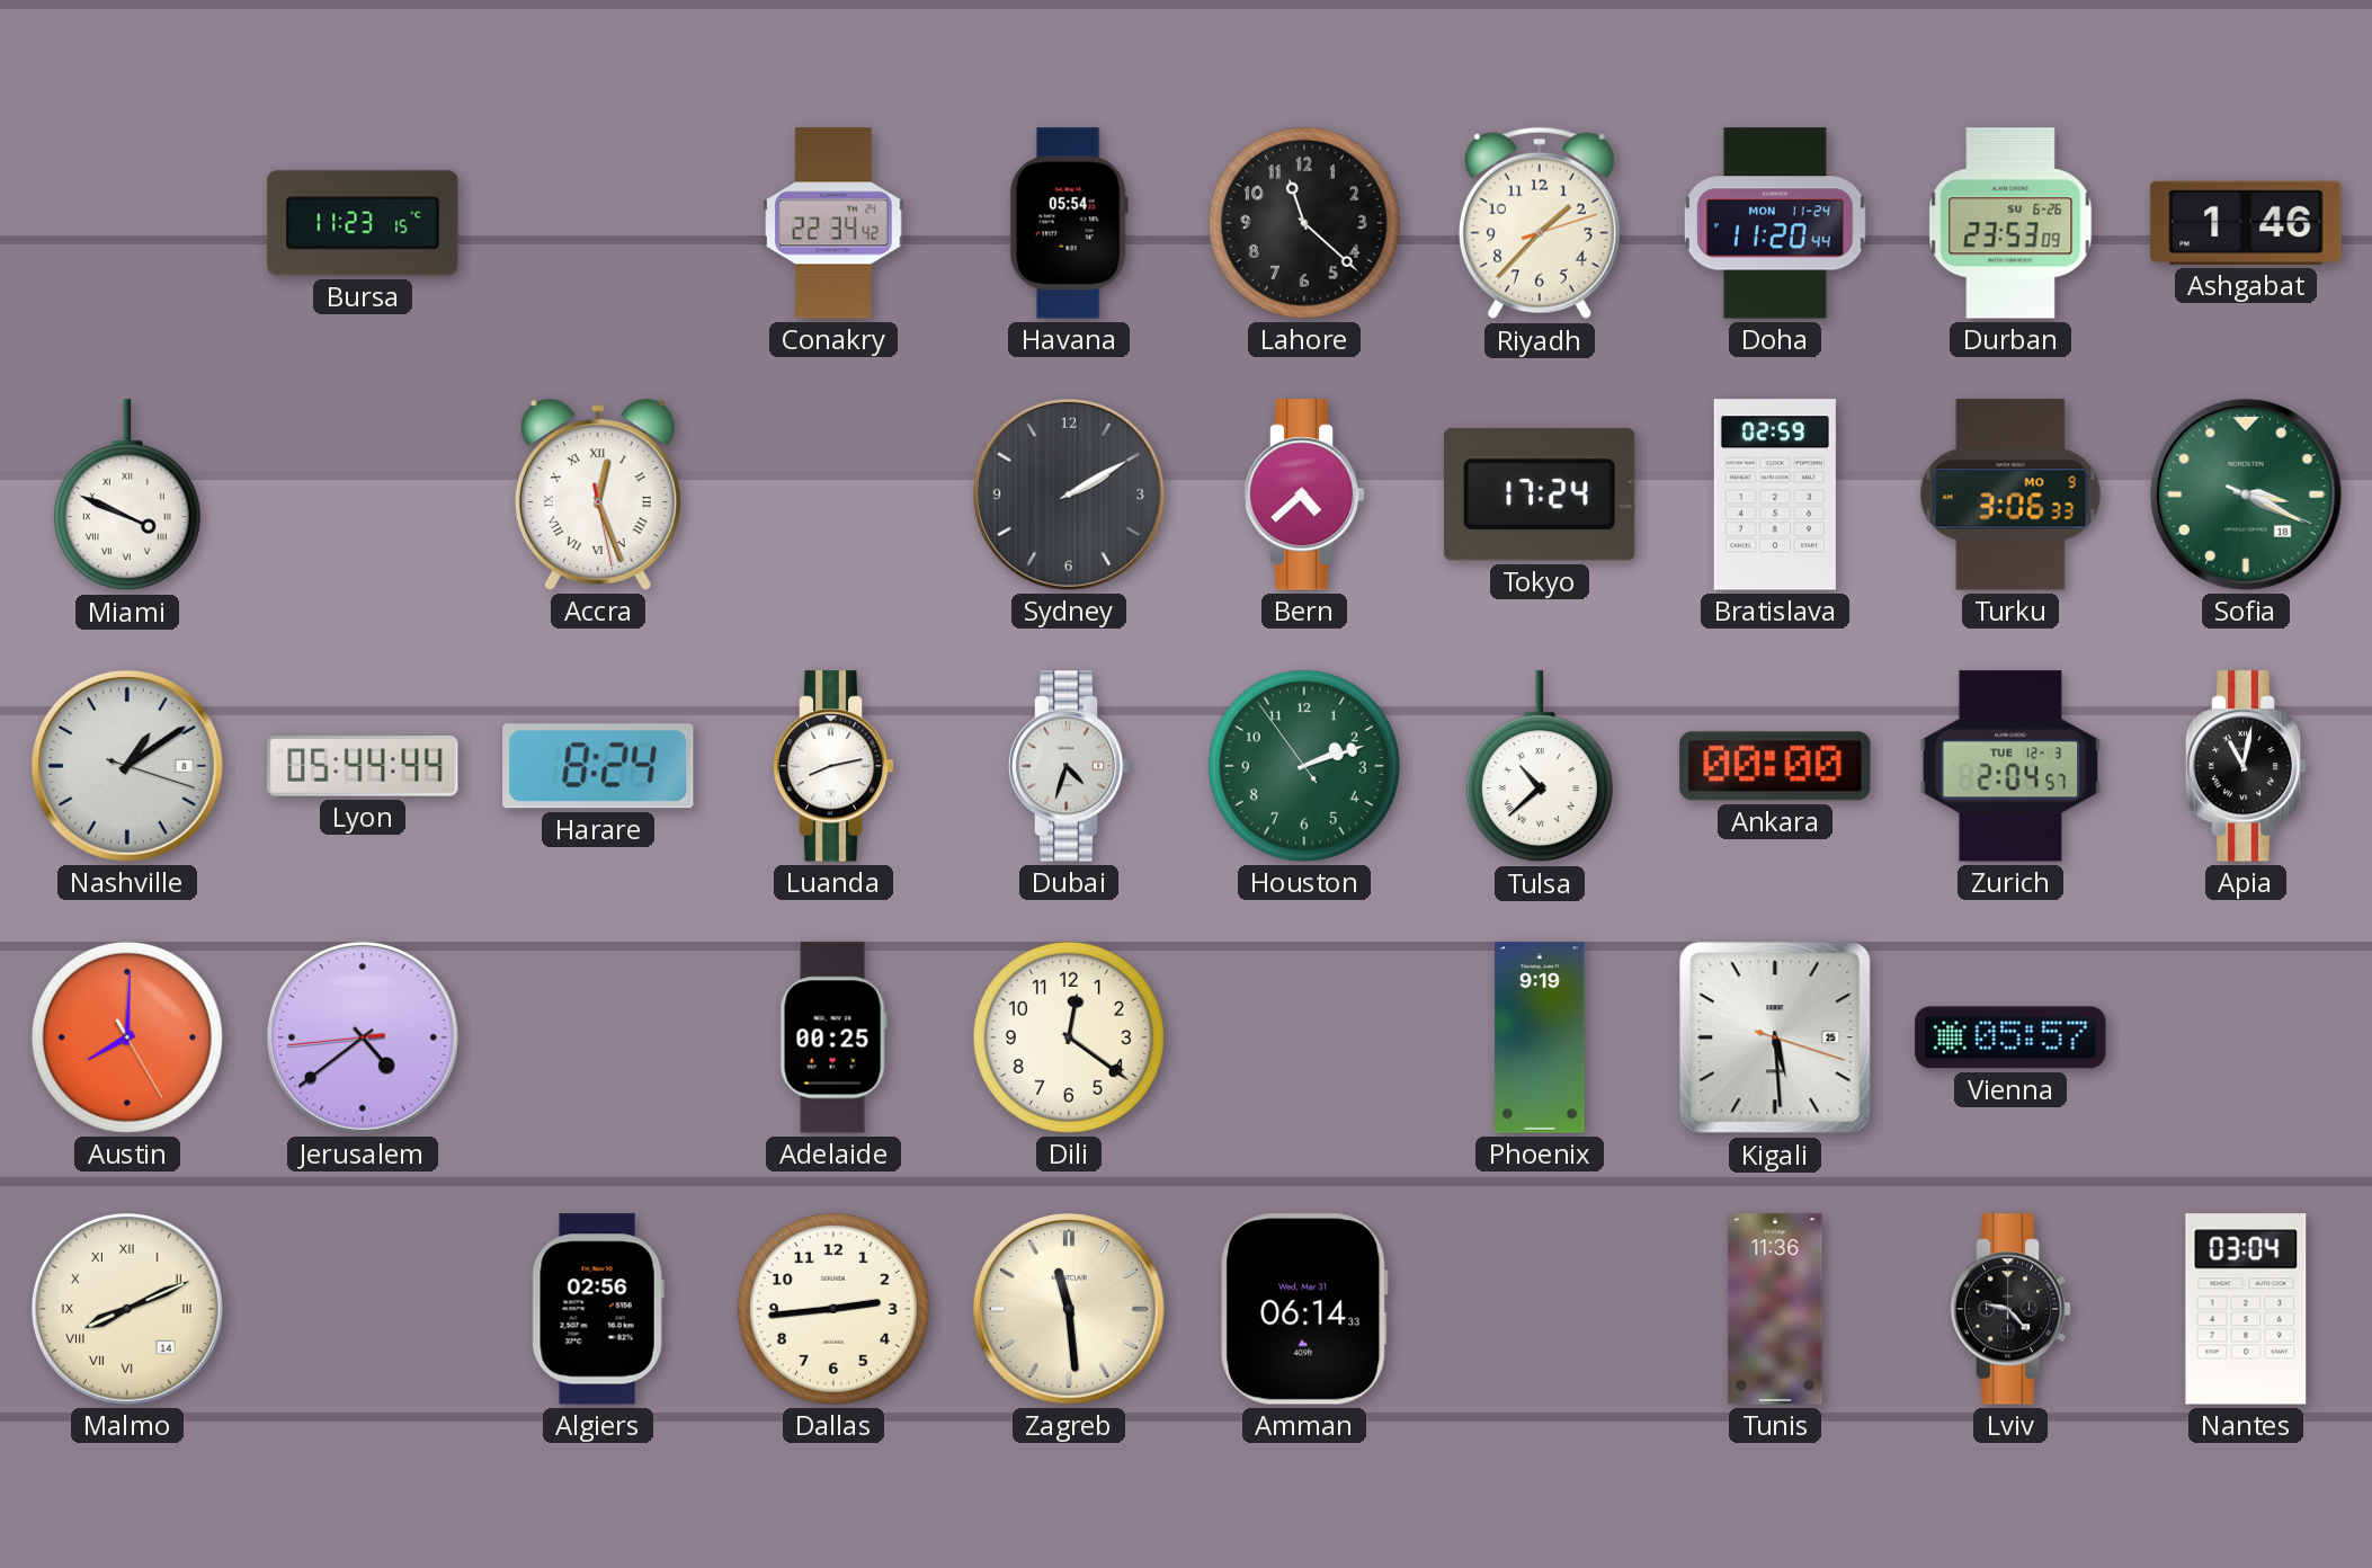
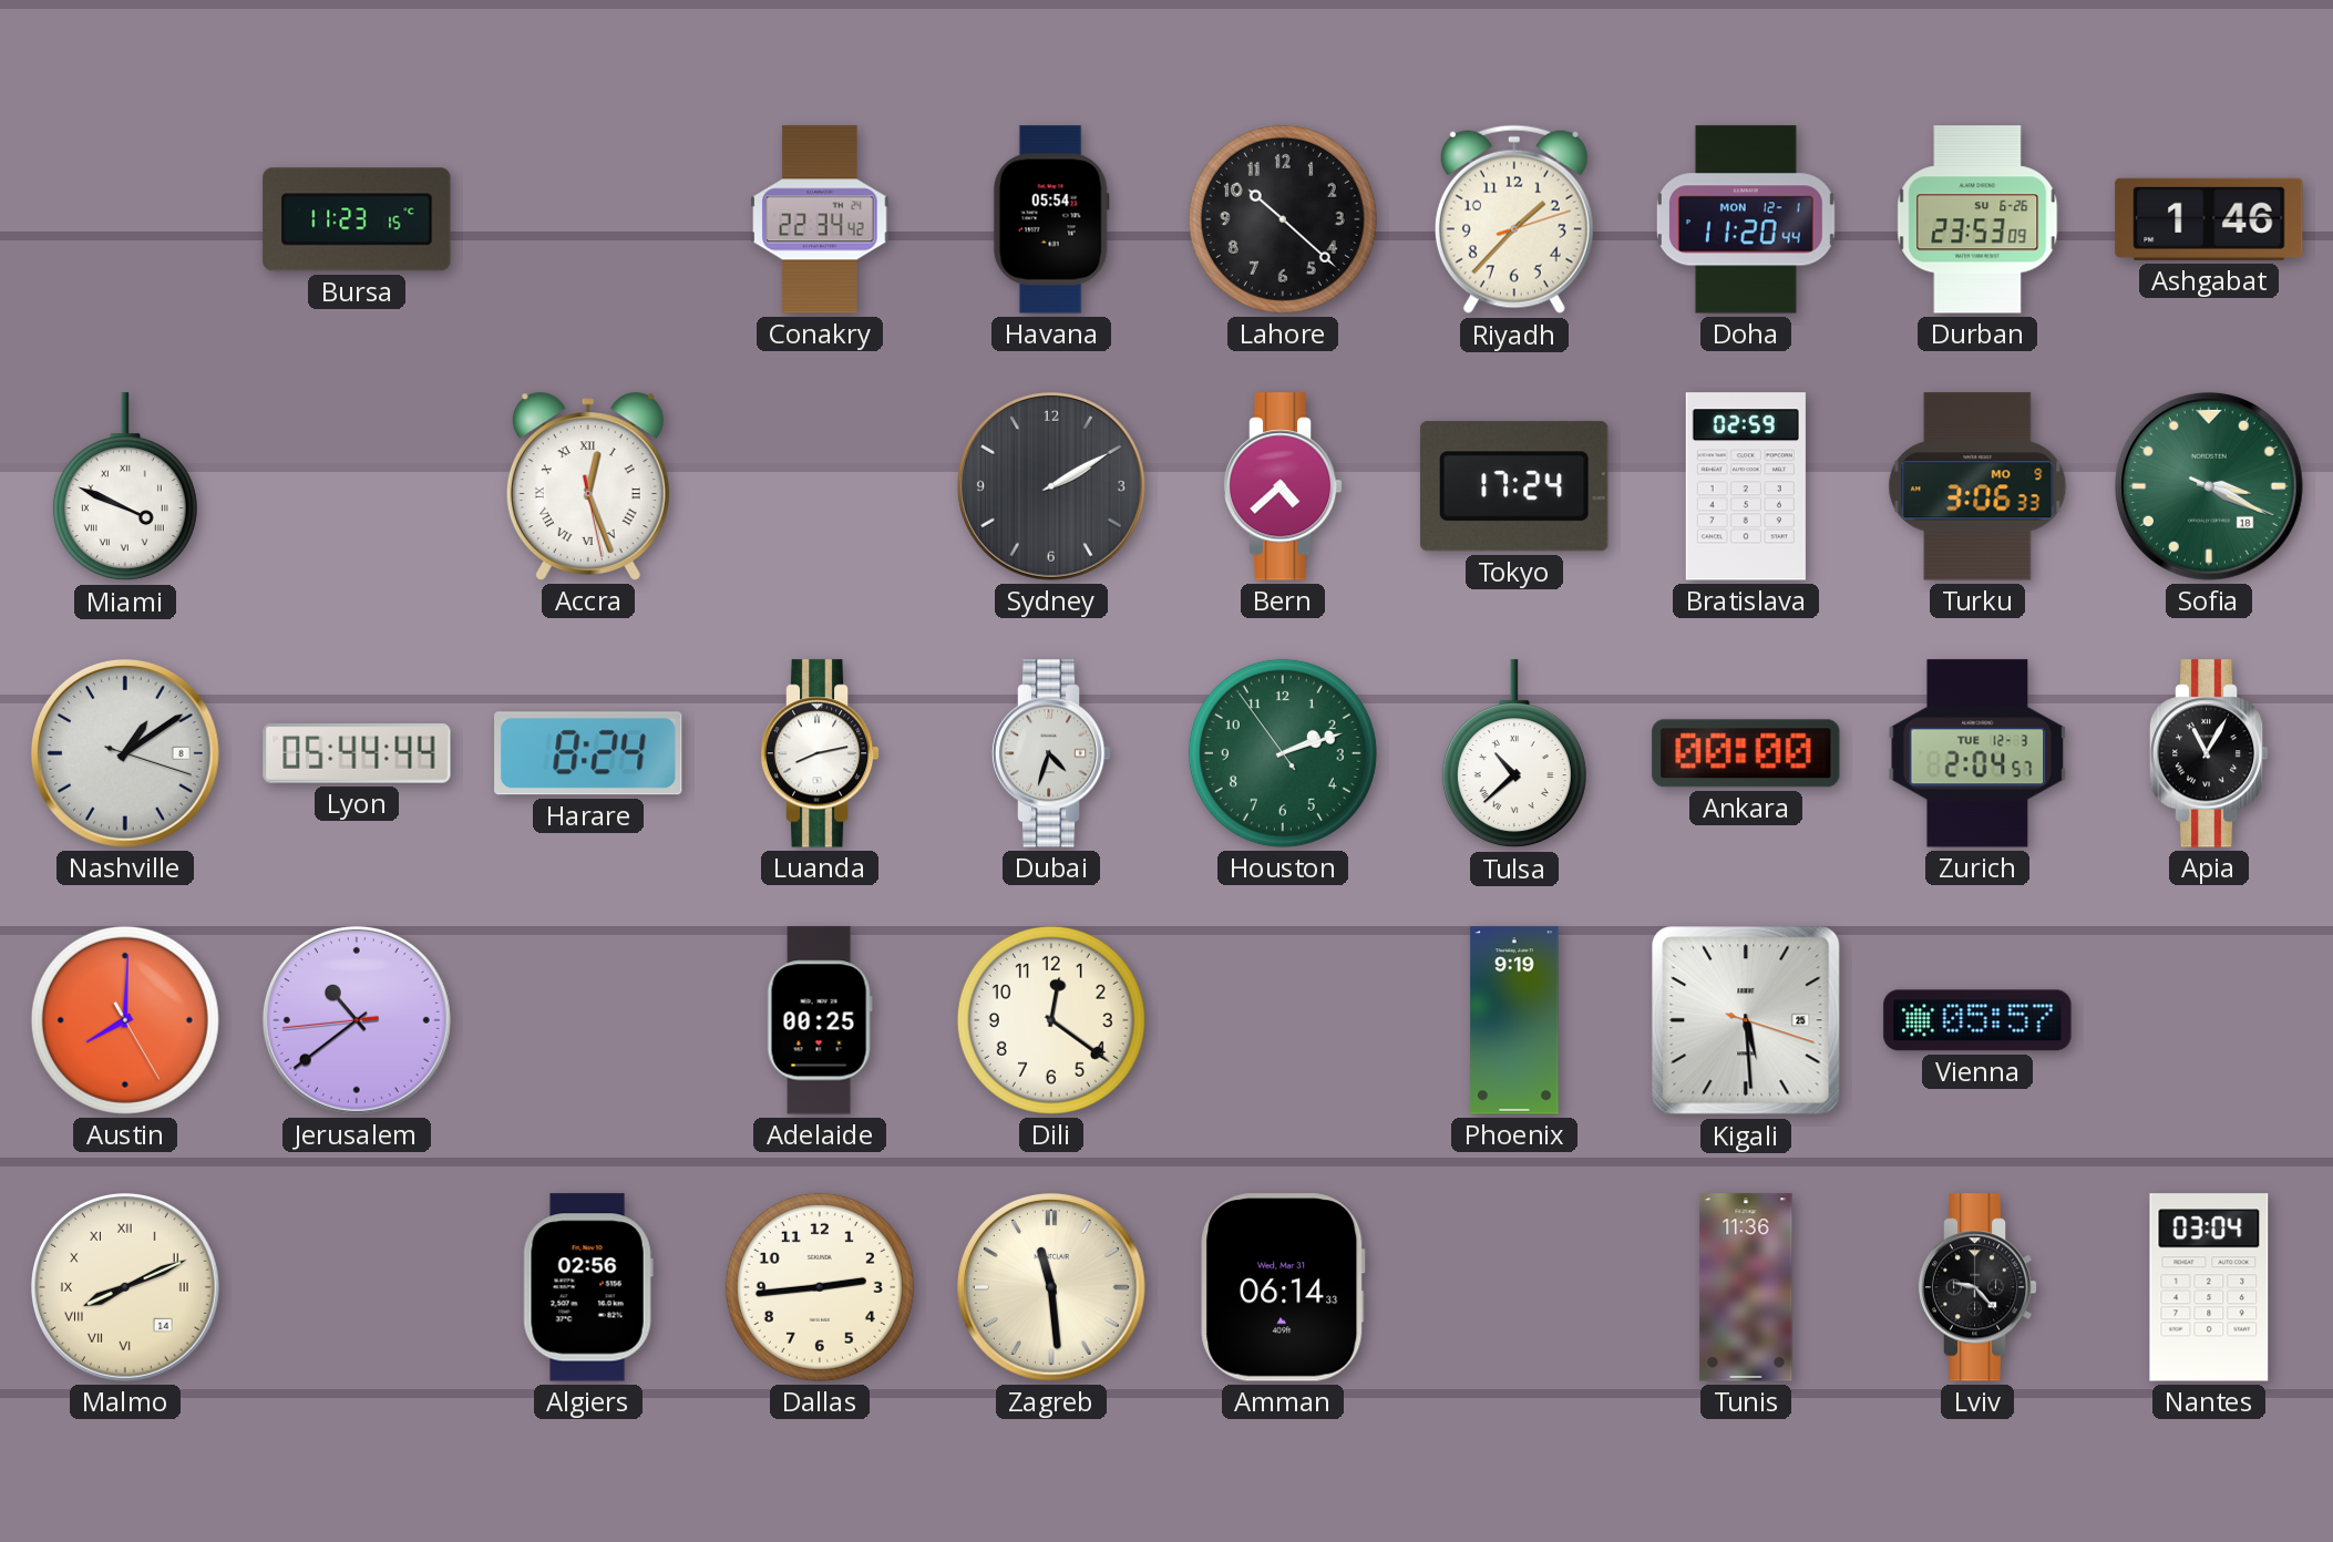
Lahore: 11:22 -> 10:22 (1283, 219)
Doha date: MON 11-24 -> MON 12-1 (1746, 219)
Apia: 11:02 -> 11:05 (2209, 753)
Jerusalem: 4:38 -> 10:38 (357, 1020)
